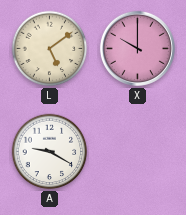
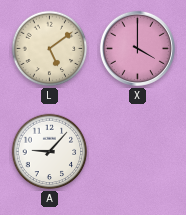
X: 10:00 -> 4:00 (137, 48)
A: 9:20 -> 9:07 (50, 152)
